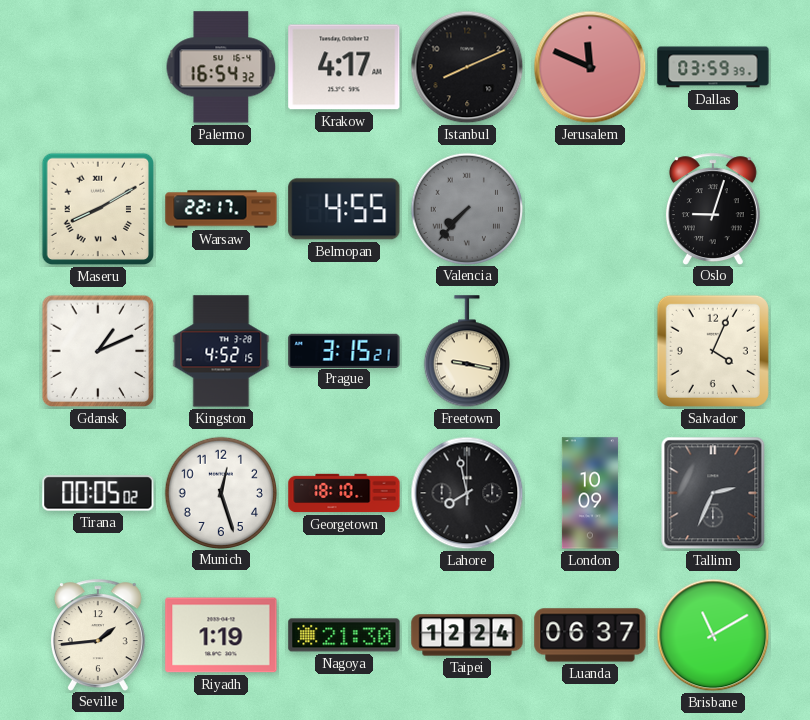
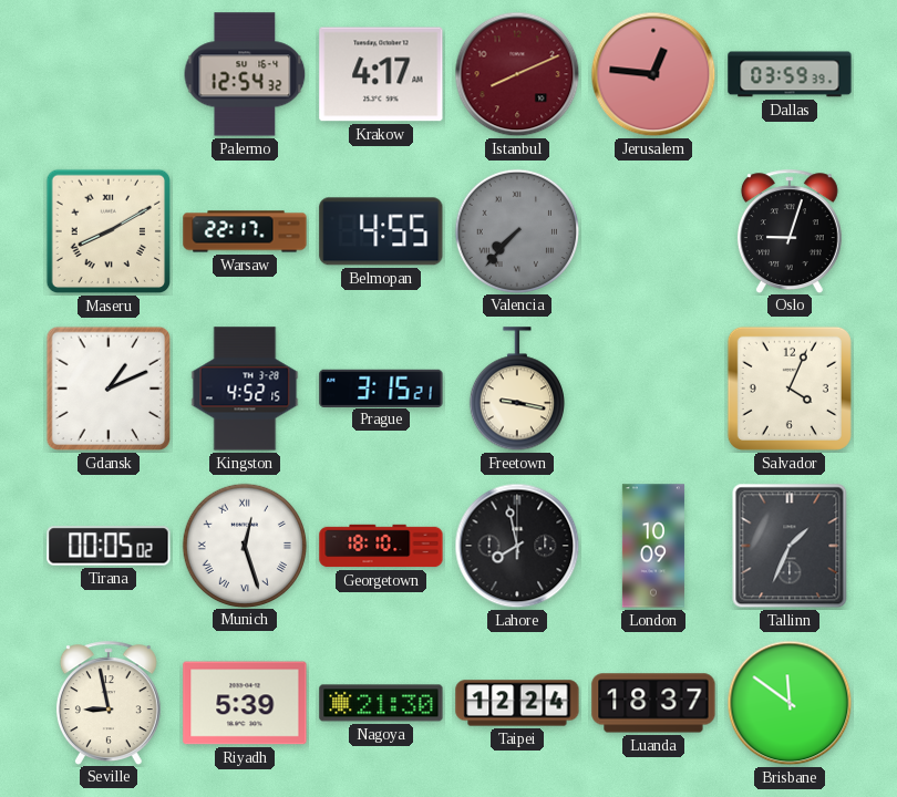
Palermo: 16:54 -> 12:54 (245, 74)
Istanbul dial: black -> burgundy (517, 74)
Jerusalem: 11:49 -> 12:46 (653, 74)
Munich numerals: Arabic -> Roman (244, 545)
Tallinn: 2:34 -> 1:34 (790, 546)
Seville: 1:44 -> 8:58 (109, 703)
Riyadh: 1:19 -> 5:39 (245, 703)
Luanda: 06:37 -> 18:37 (653, 703)
Brisbane: 11:10 -> 11:51 (790, 703)
